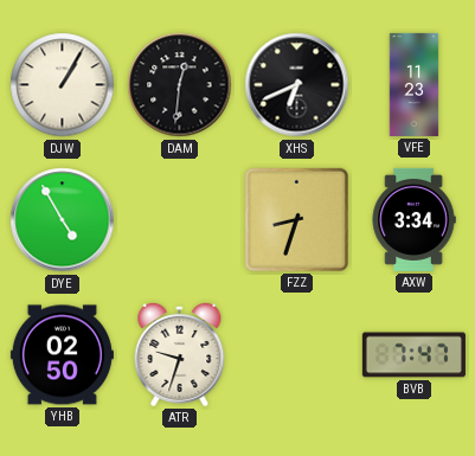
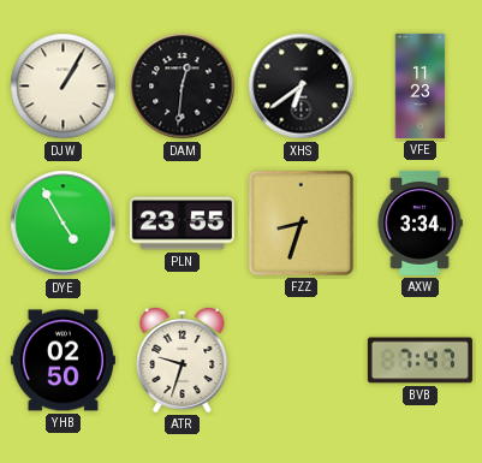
XHS: 6:41 -> 6:39 (302, 87)
PLN: none -> 23:55 (182, 224)
